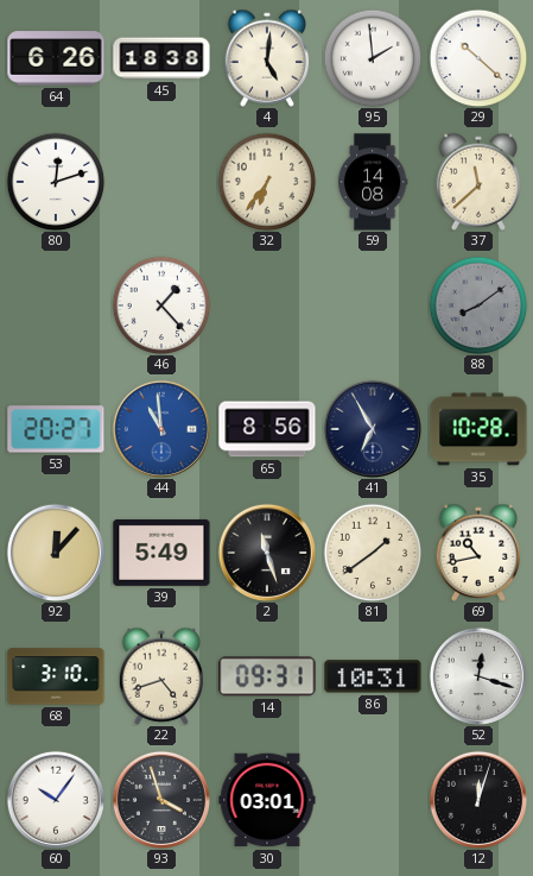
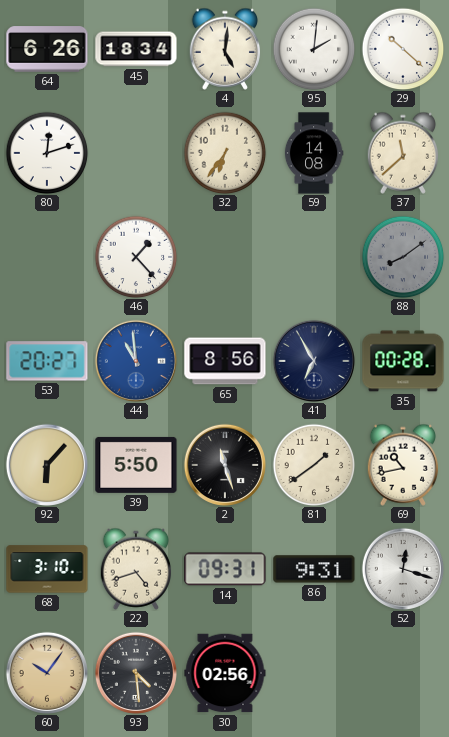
45: 18:38 -> 18:34 (136, 49)
95: 1:59 -> 2:01 (314, 49)
35: 10:28 -> 00:28 (403, 361)
92: 12:07 -> 6:07 (47, 465)
39: 5:49 -> 5:50 (136, 465)
86: 10:31 -> 9:31 (314, 569)
60 dial: white -> champagne (47, 673)
93: 3:57 -> 4:29 (136, 673)
30: 03:01 -> 02:56 (225, 673)
12: 12:03 -> none (478, 800)
